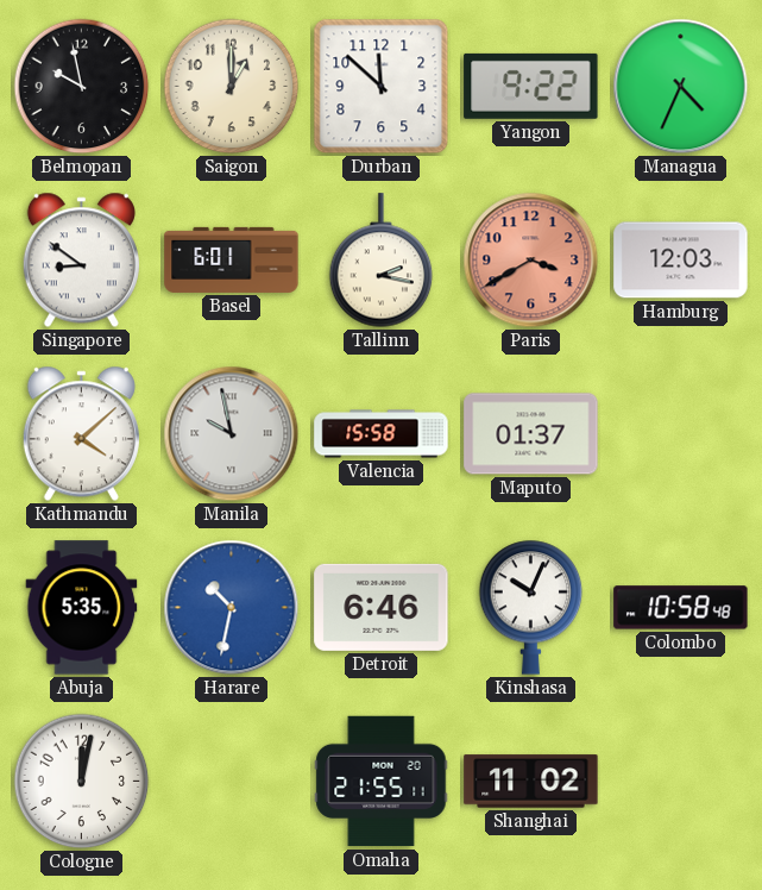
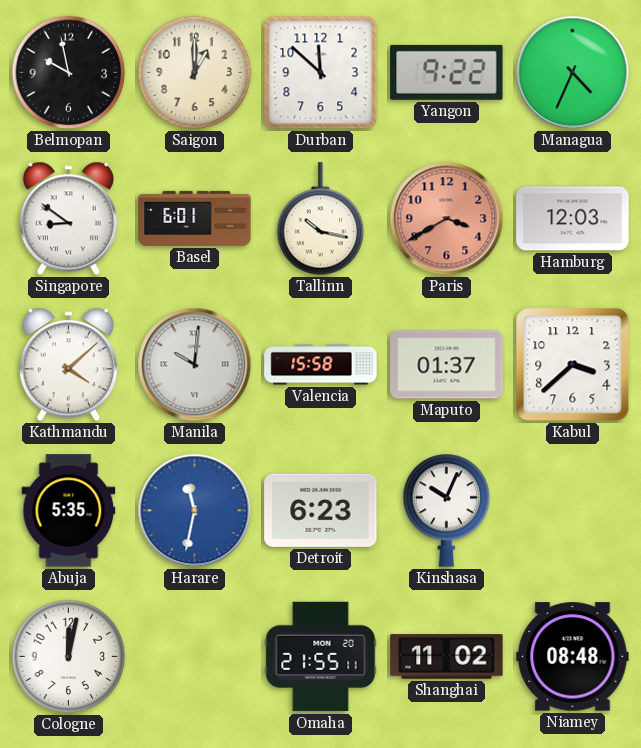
Tallinn: 2:17 -> 10:17 (321, 219)
Manila: 9:58 -> 10:01 (195, 365)
Kabul: none -> 3:38 (573, 365)
Harare: 10:32 -> 11:32 (195, 511)
Detroit: 6:46 -> 6:23 (321, 510)
Colombo: 10:58 -> none (681, 608)
Niamey: none -> 08:48 (573, 657)
